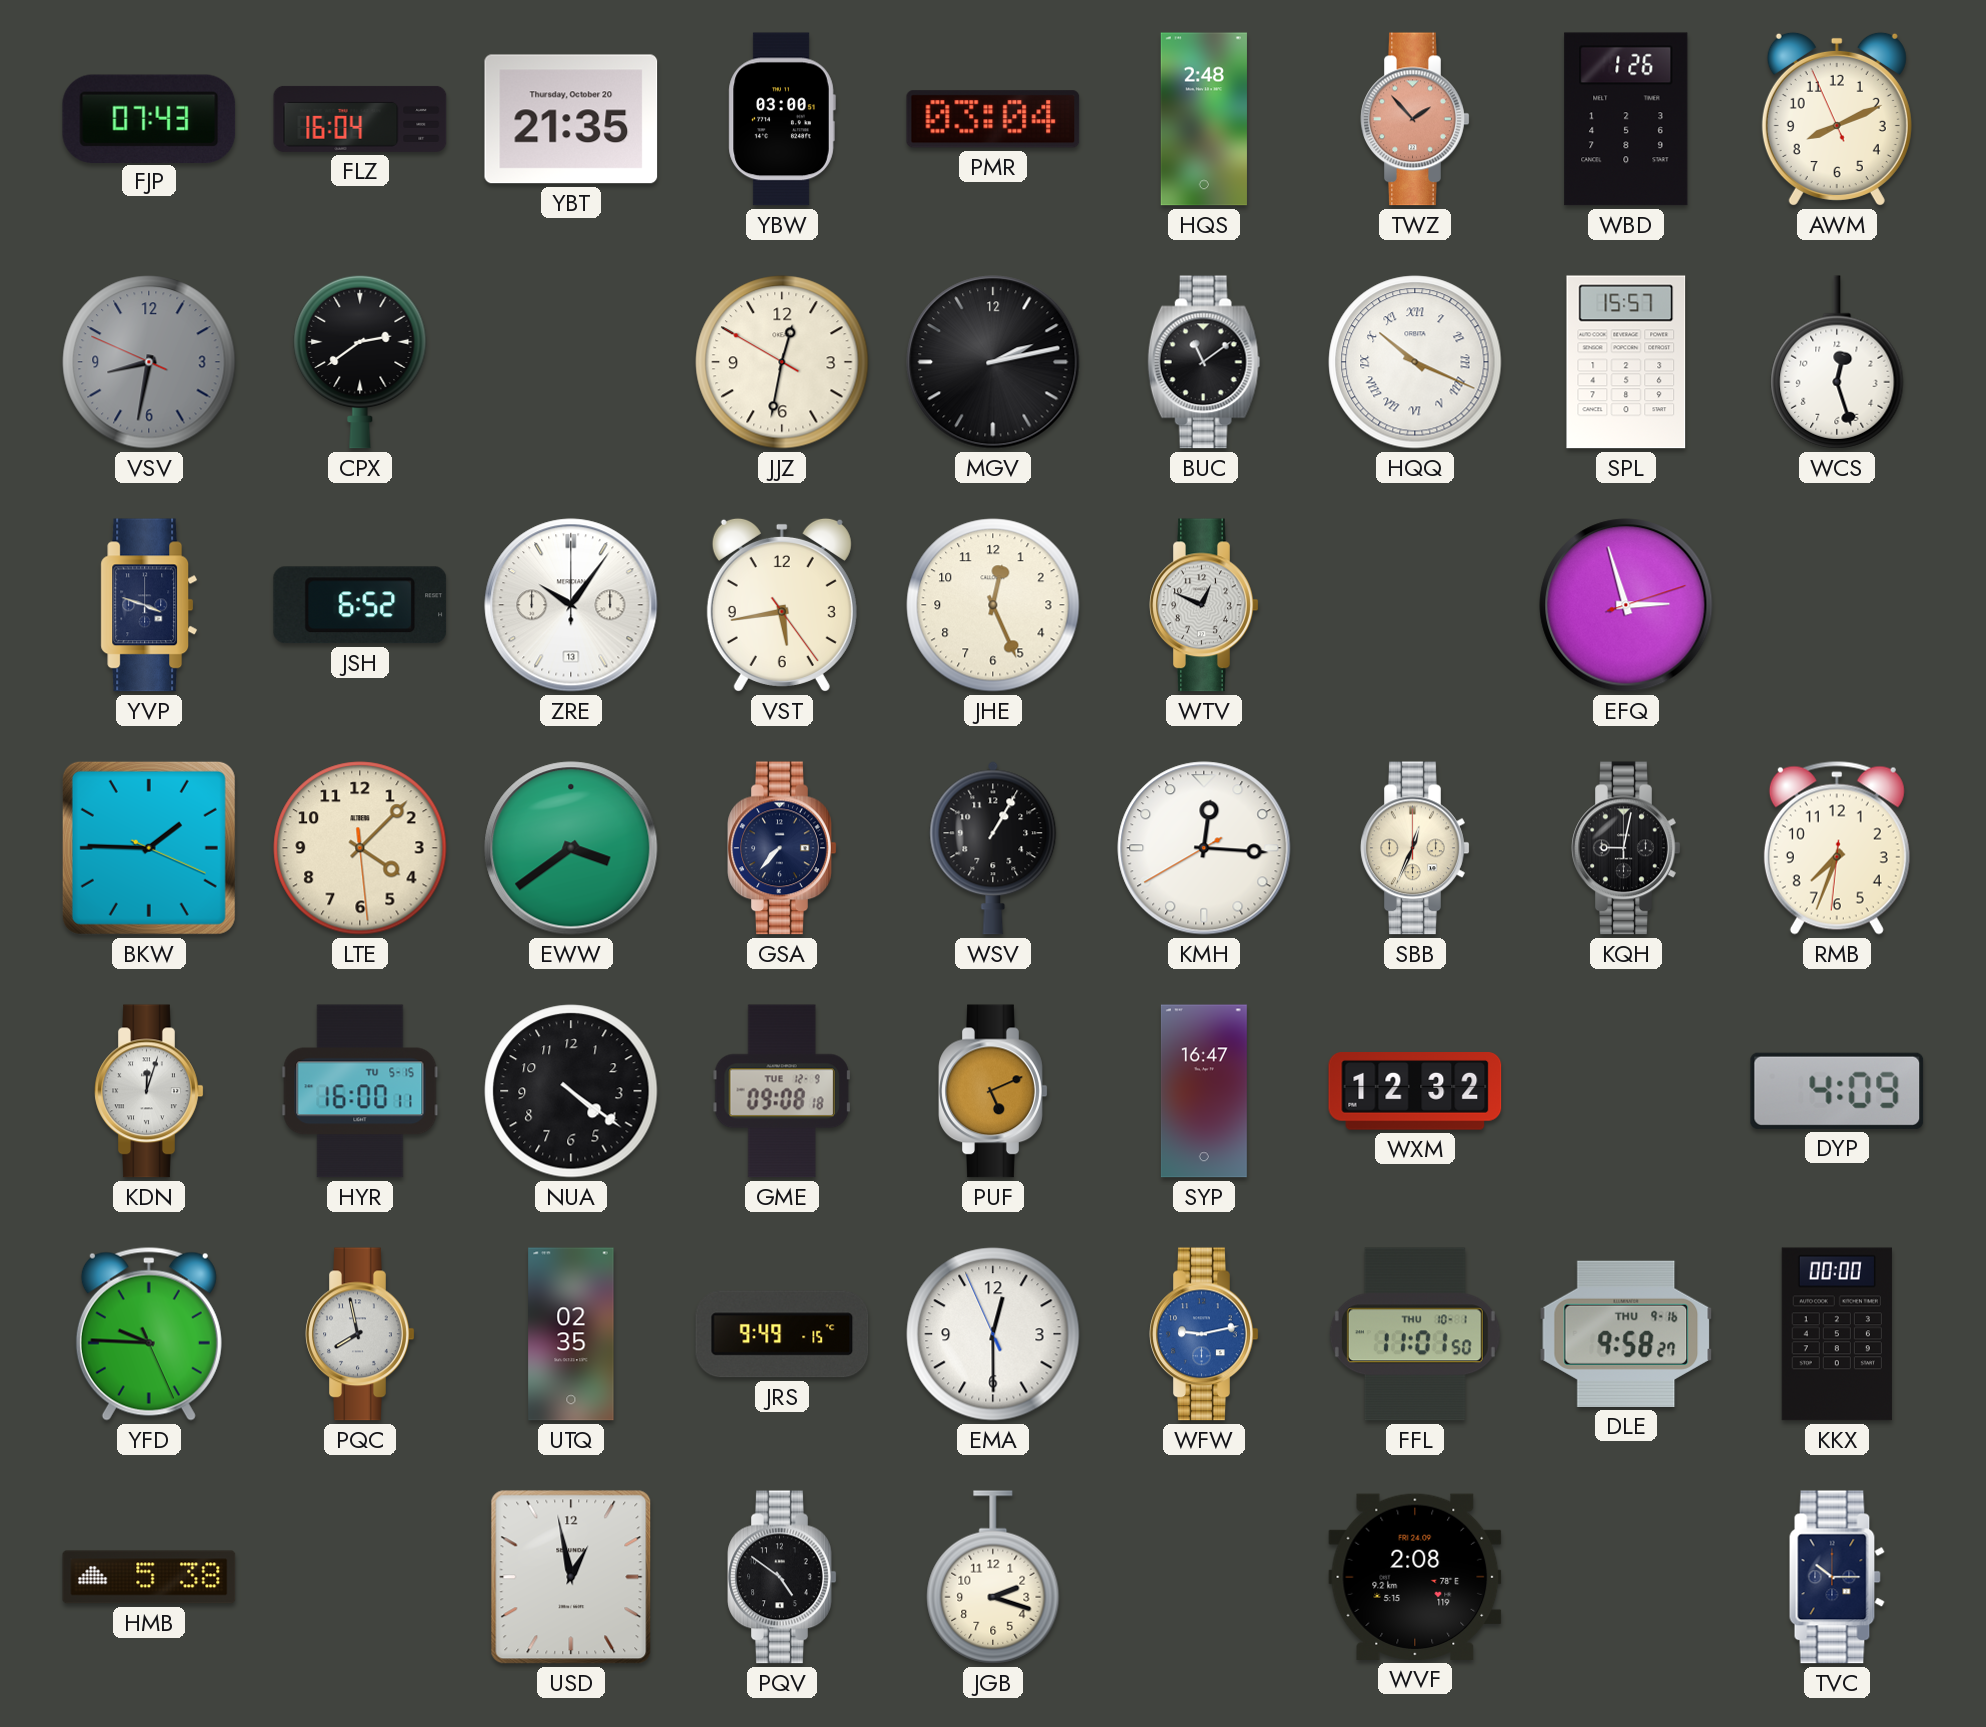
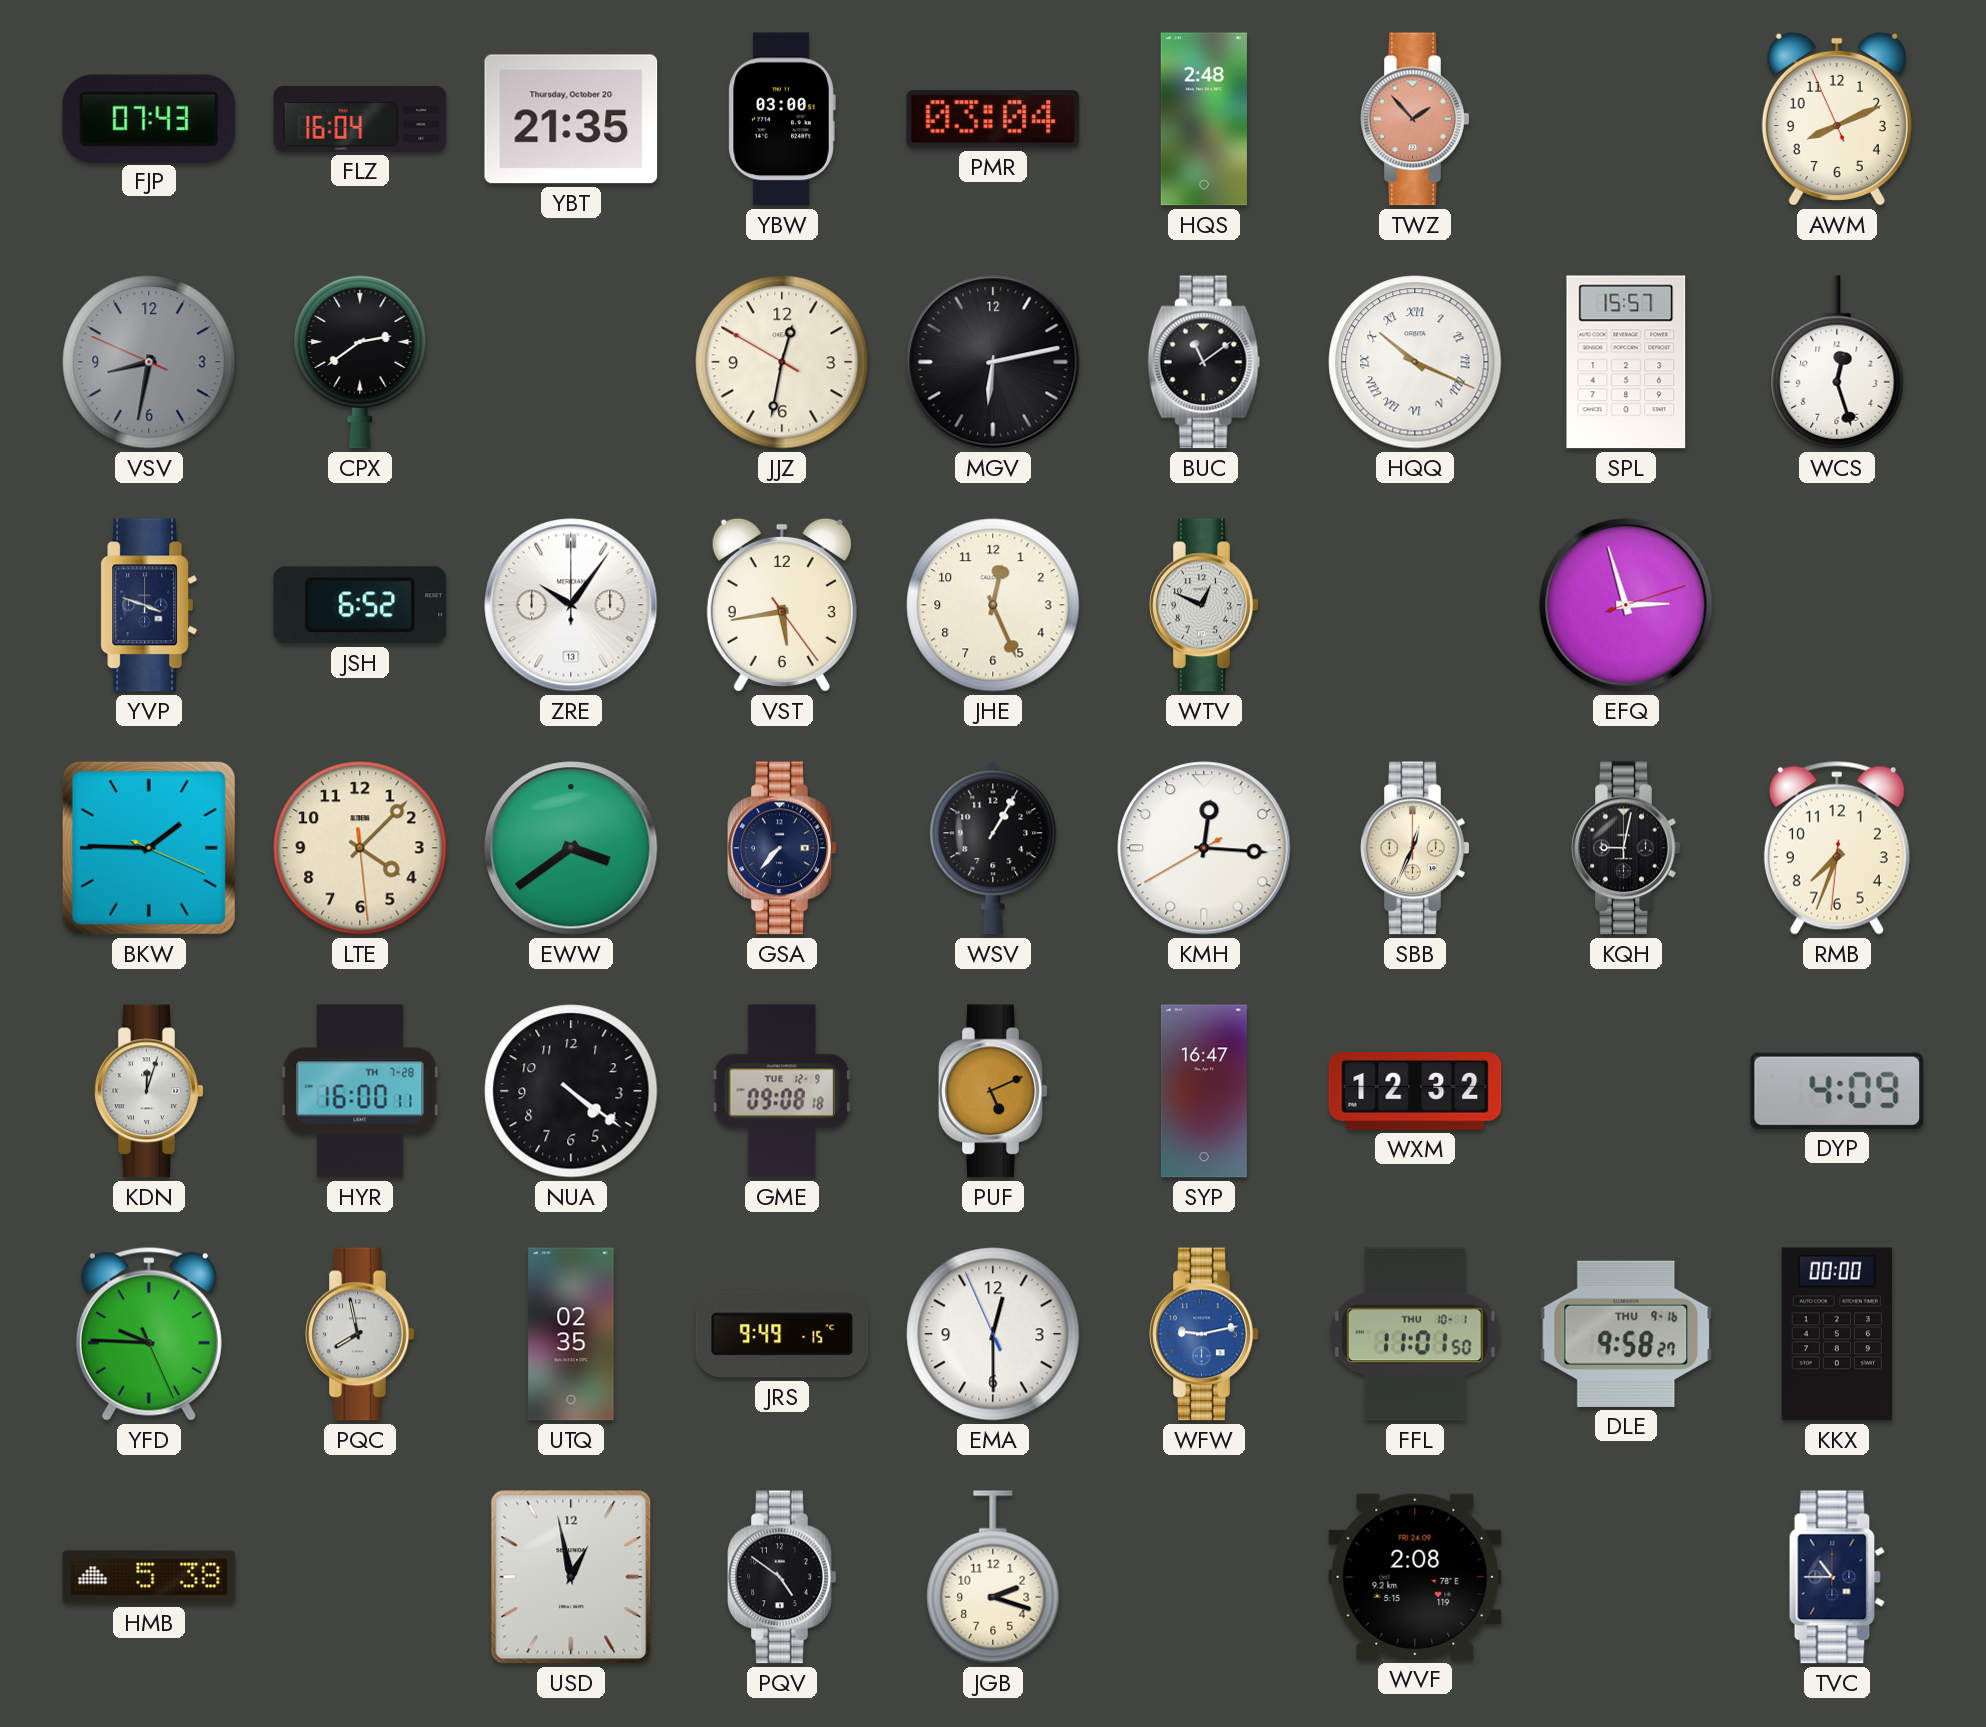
WBD: 1:26 -> none (1626, 119)
MGV: 2:13 -> 6:13 (993, 362)
HYR date: TU 5-15 -> TH 7-28 (360, 1091)
TVC: 10:15 -> 10:45 (1837, 1577)
